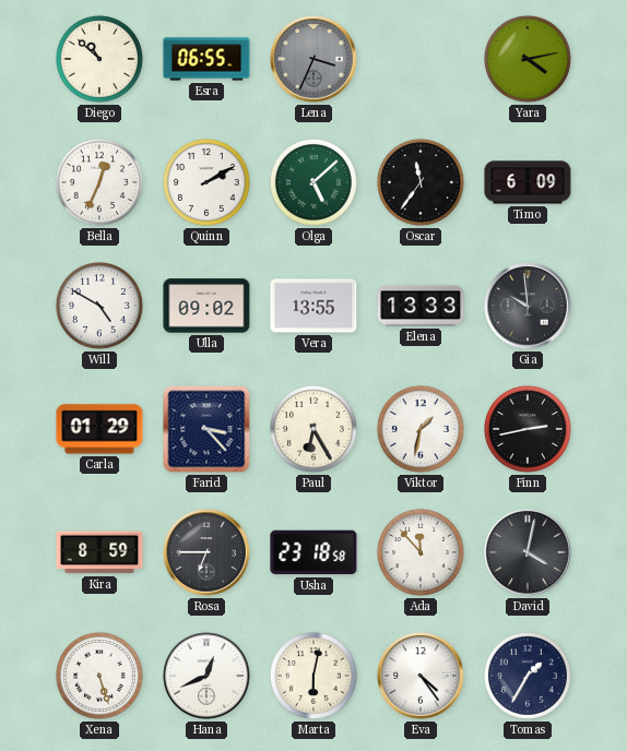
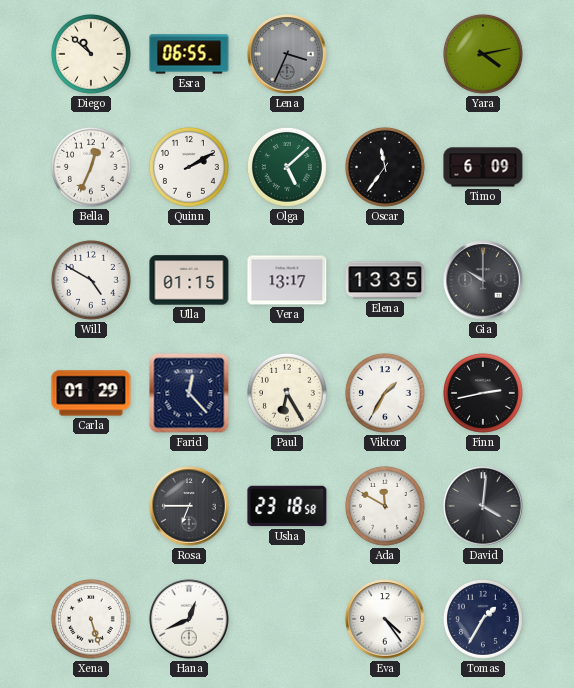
Ulla: 09:02 -> 01:15 (189, 280)
Vera: 13:55 -> 13:17 (287, 280)
Elena: 13:33 -> 13:35 (385, 280)
Gia: 9:59 -> 10:00 (483, 280)
Farid: 3:23 -> 12:23 (189, 393)
Viktor: 1:32 -> 1:35 (385, 393)
Kira: 8:59 -> none (99, 552)
Ada: 11:53 -> 11:50 (385, 506)
David: 4:02 -> 4:01 (483, 506)
Marta: 6:02 -> none (313, 676)
